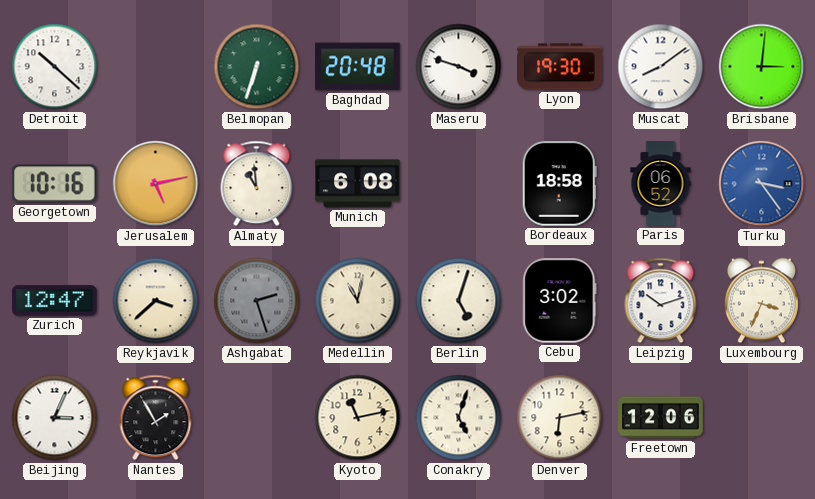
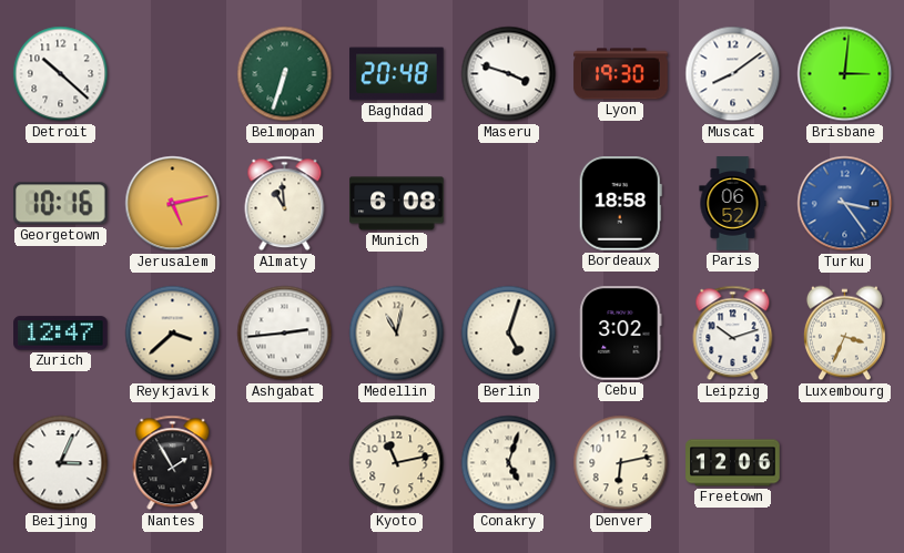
Ashgabat: 2:27 -> 2:44 (285, 334)
Ashgabat dial: grey -> white (285, 334)
